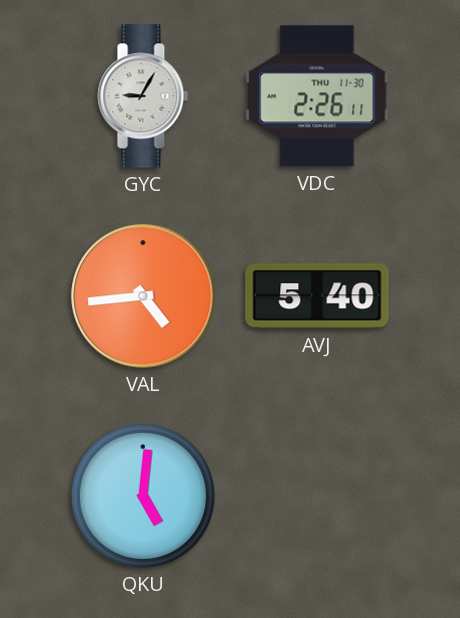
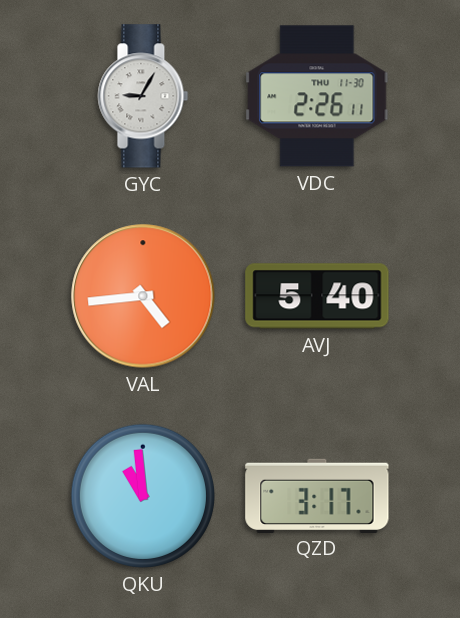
QKU: 5:01 -> 10:59 (143, 496)
QZD: none -> 3:17 (317, 495)
